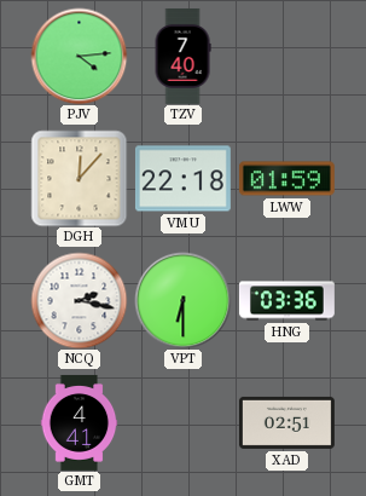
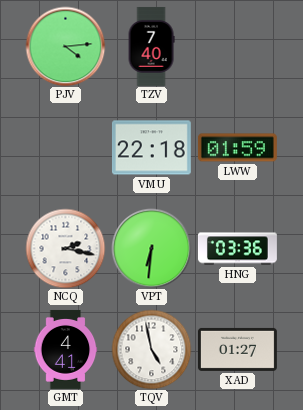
DGH: 12:07 -> none (79, 178)
VPT: 6:30 -> 6:31 (151, 248)
TQV: none -> 4:58 (151, 349)
XAD: 02:51 -> 01:27 (237, 349)
